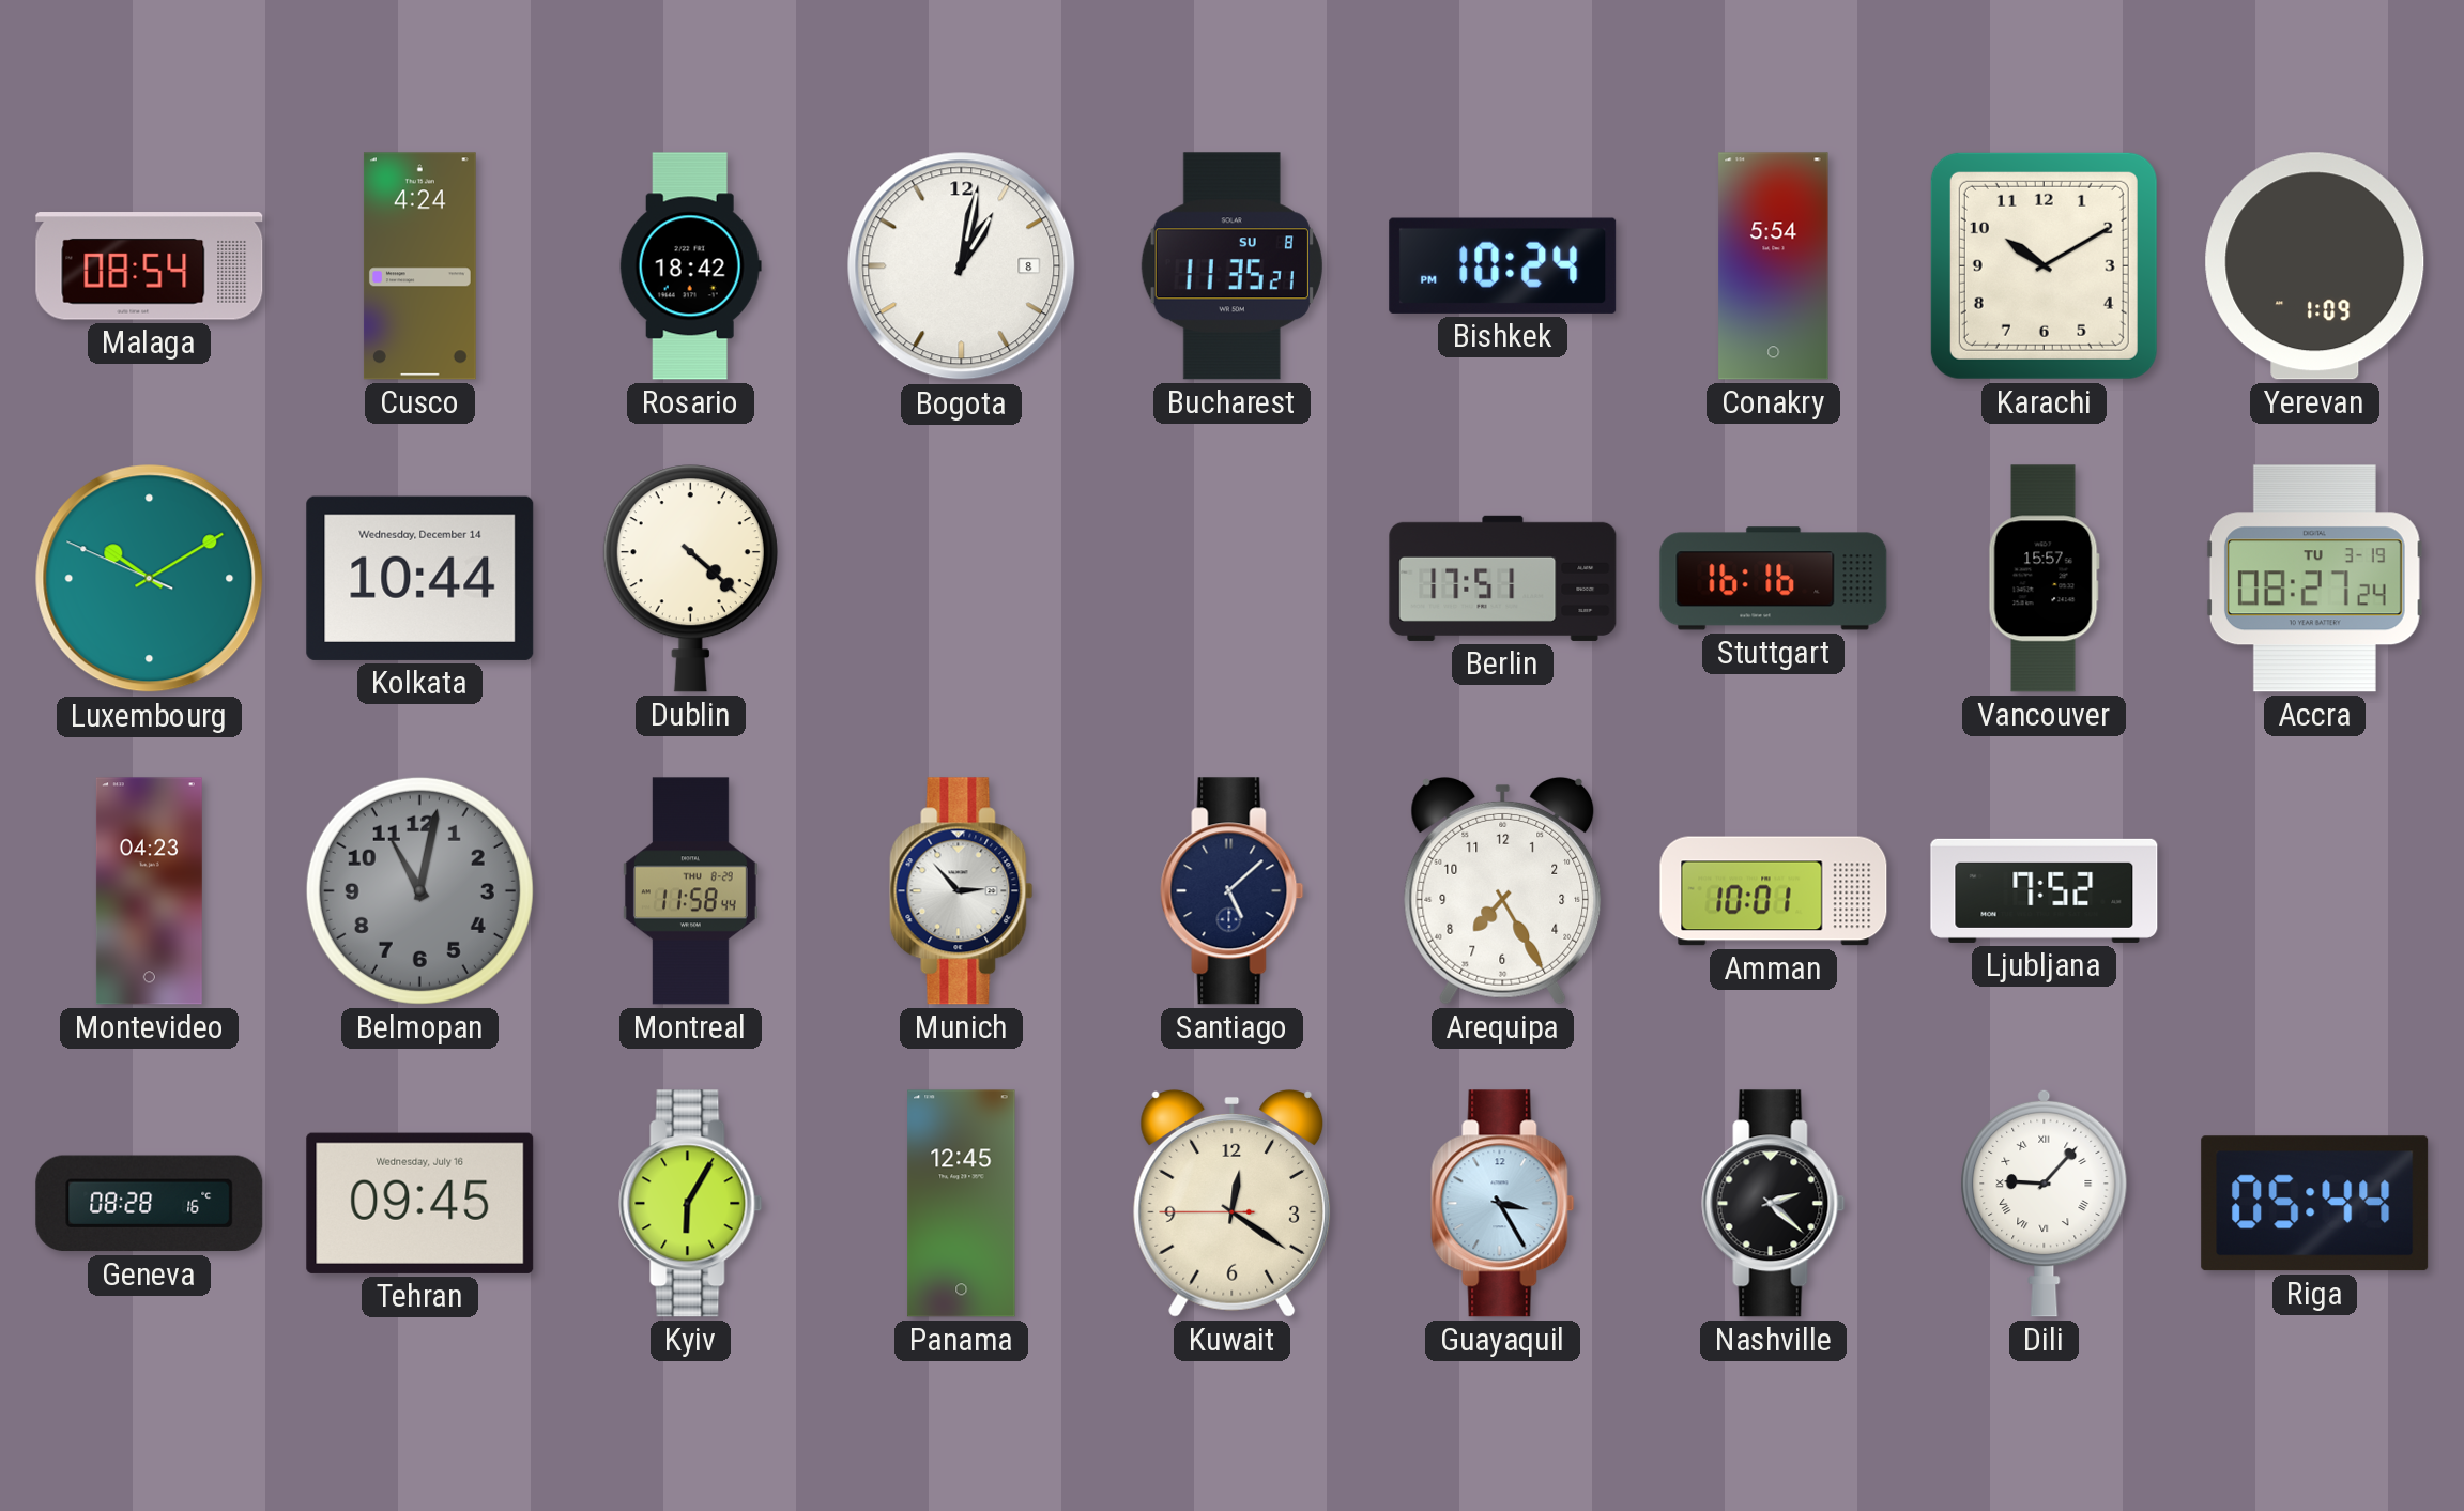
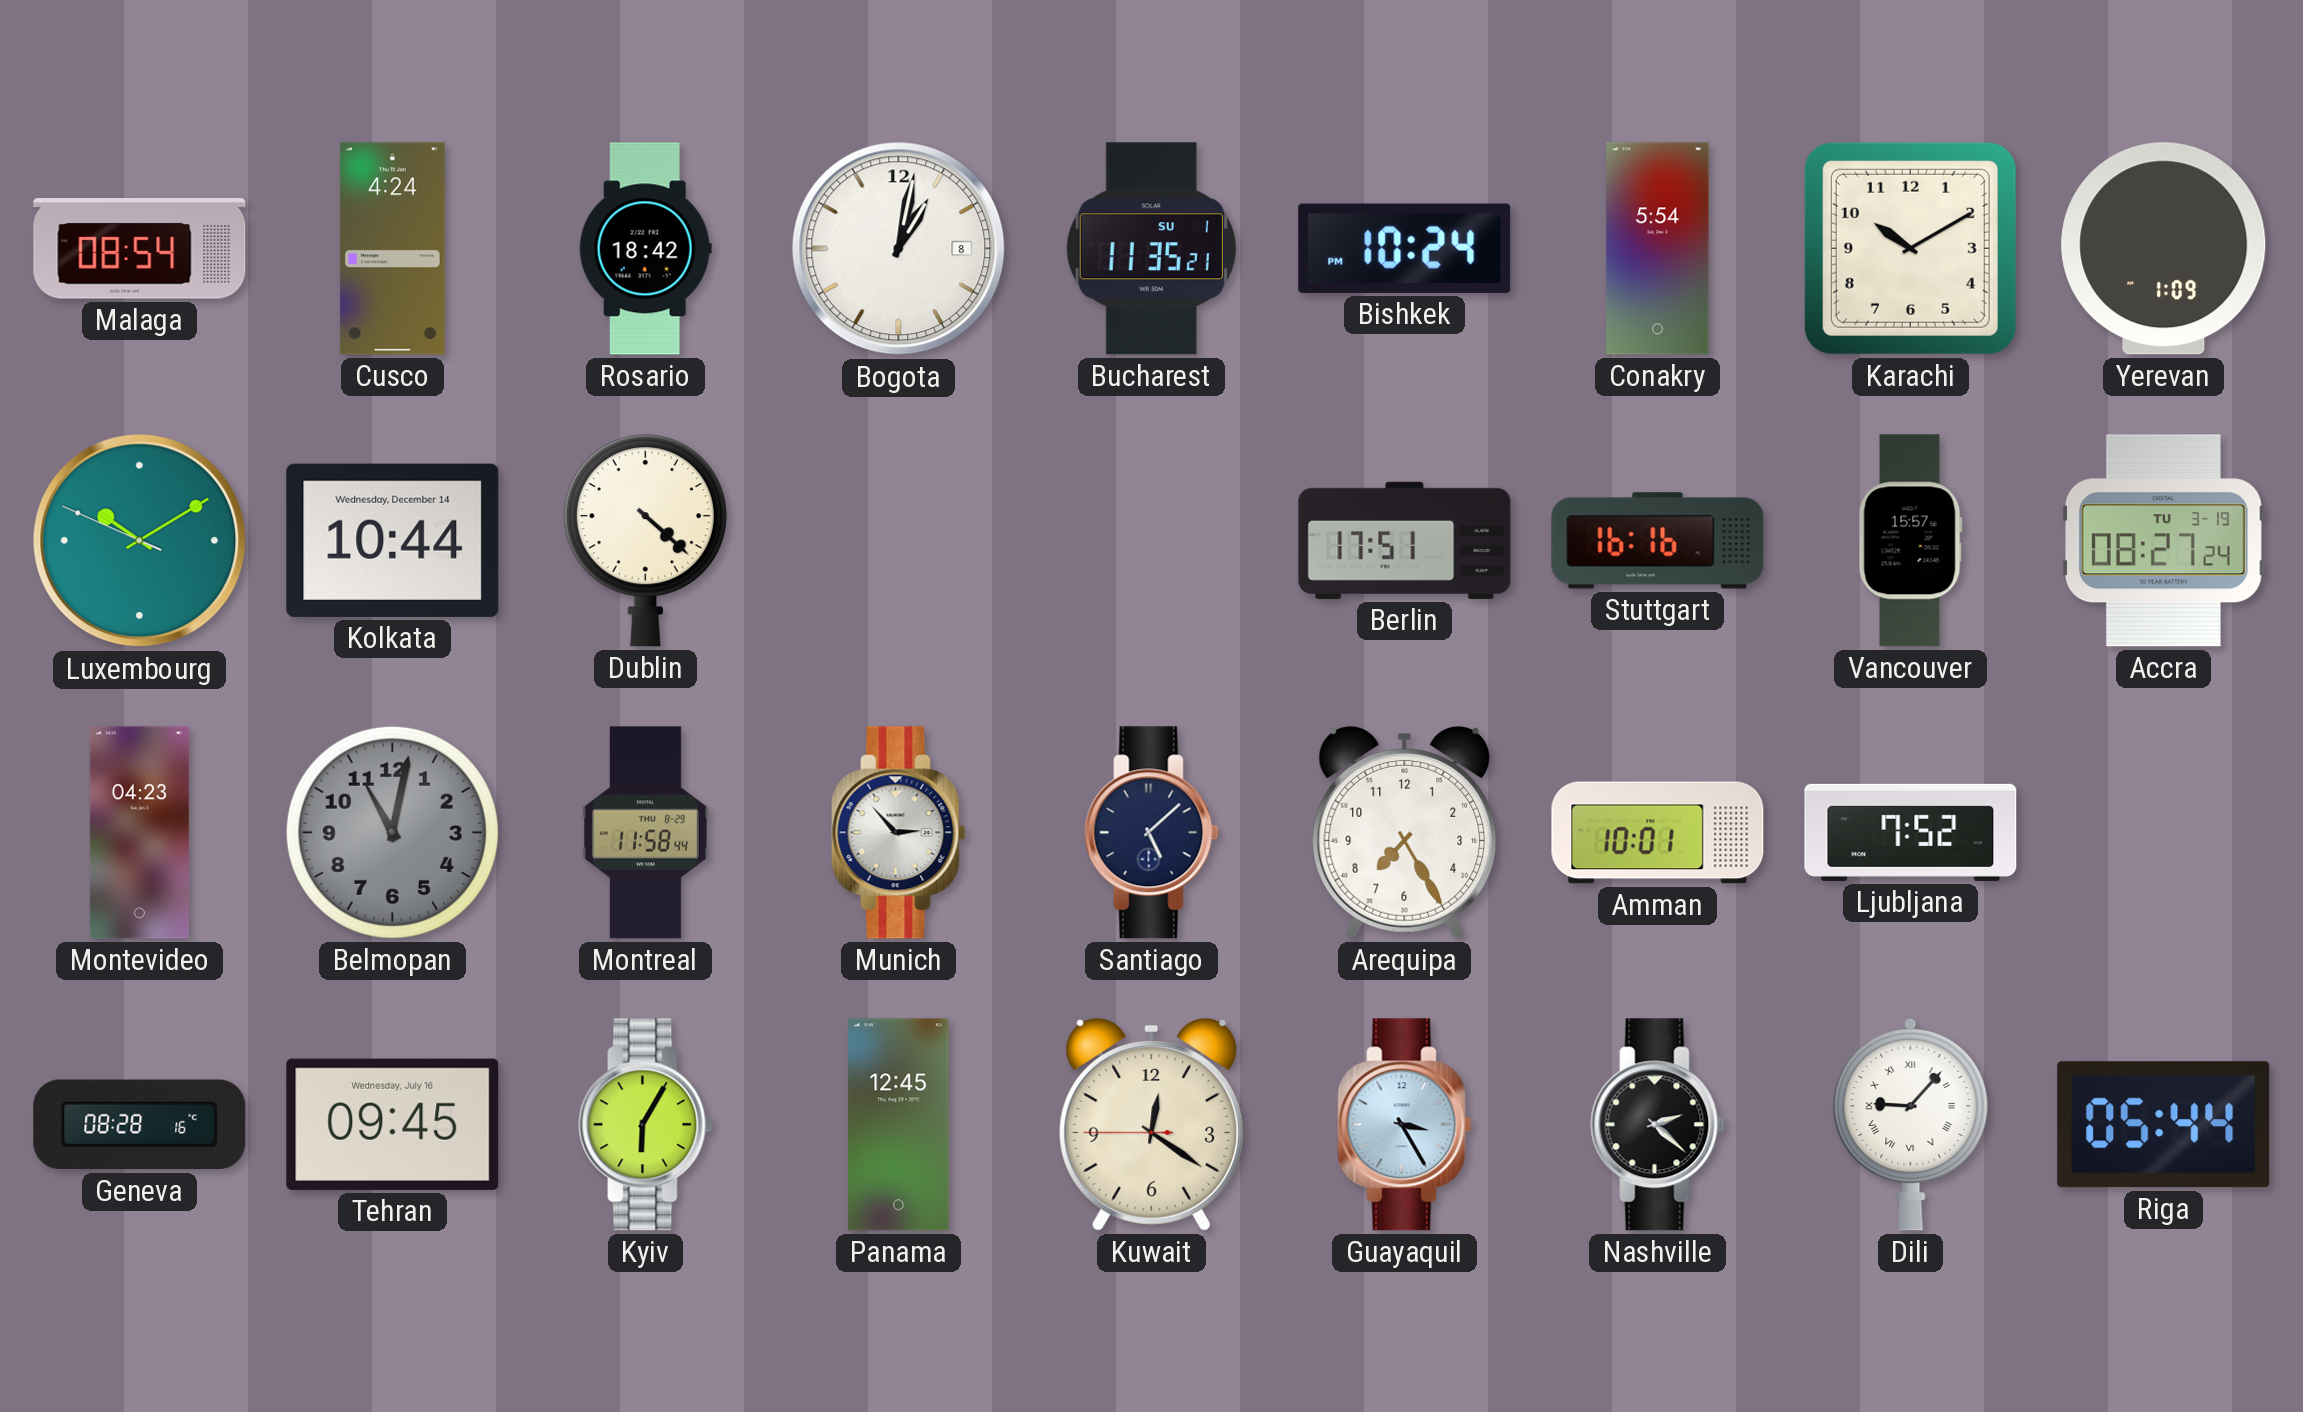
Bucharest date: SU 8 -> SU 1 (1151, 249)
